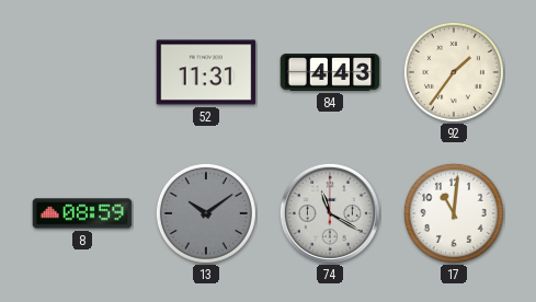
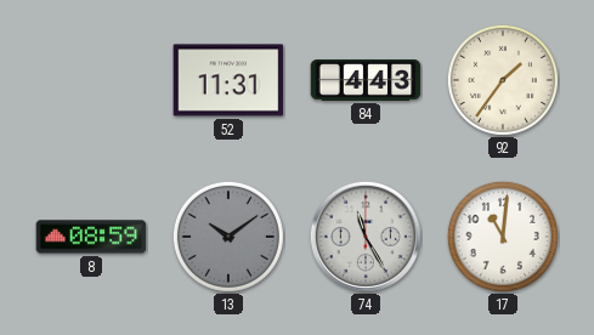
74: 11:20 -> 11:25 (366, 237)
